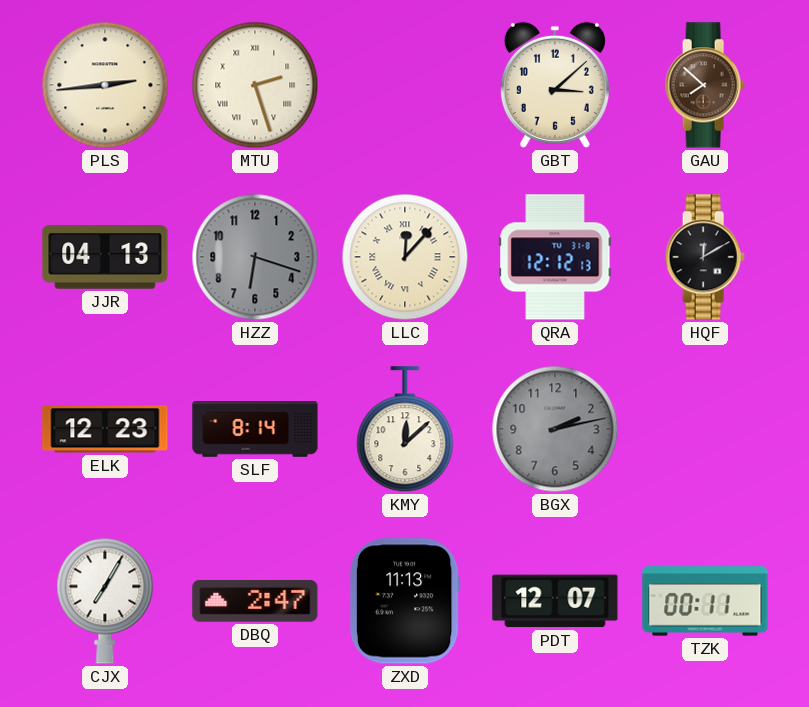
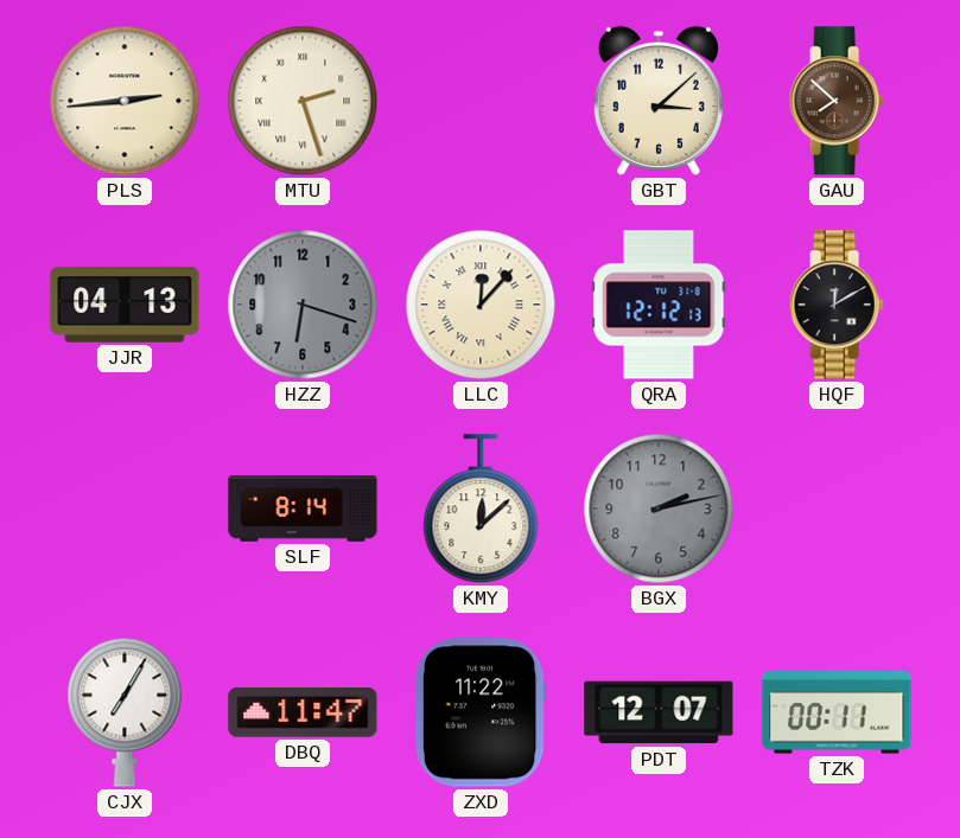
ELK: 12:23 -> none (105, 429)
DBQ: 2:47 -> 11:47 (303, 714)
ZXD: 11:13 -> 11:22 (481, 712)
